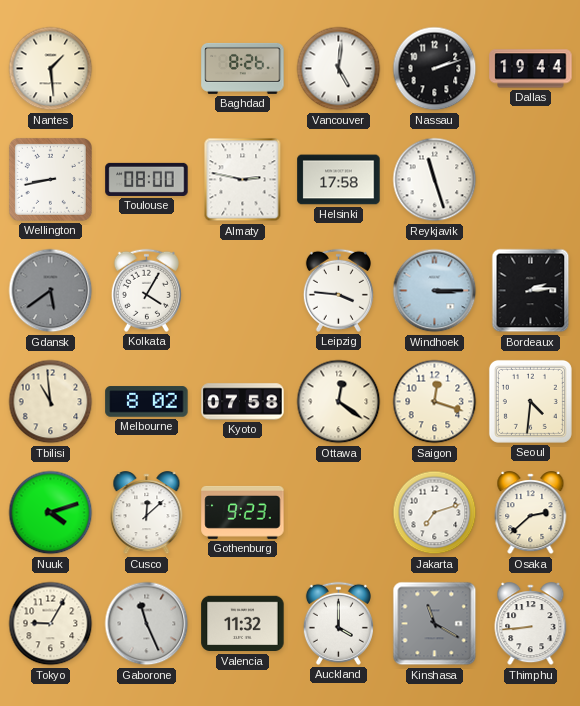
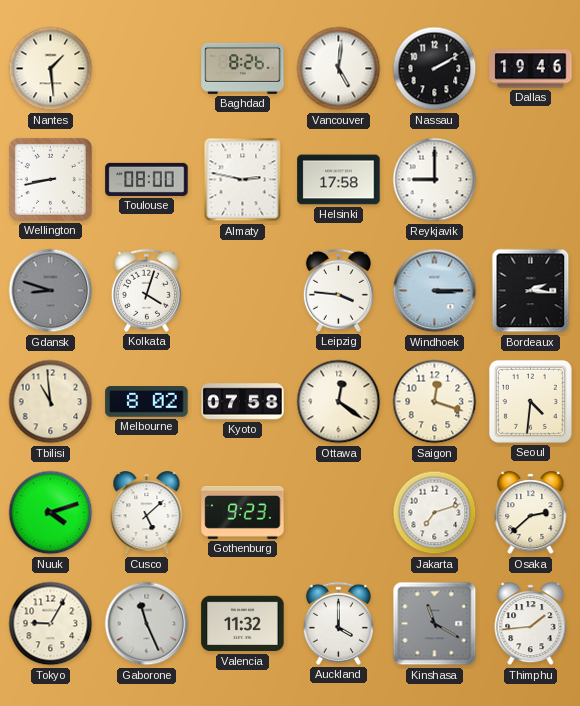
Nassau: 2:12 -> 2:10 (435, 69)
Dallas: 19:44 -> 19:46 (531, 69)
Reykjavik: 11:27 -> 9:00 (435, 180)
Gdansk: 5:39 -> 8:48 (51, 291)
Kolkata: 4:05 -> 4:03 (146, 290)
Bordeaux: 2:14 -> 2:16 (531, 291)
Cusco: 12:08 -> 5:08 (147, 513)
Thimphu: 8:44 -> 1:44 (531, 624)
